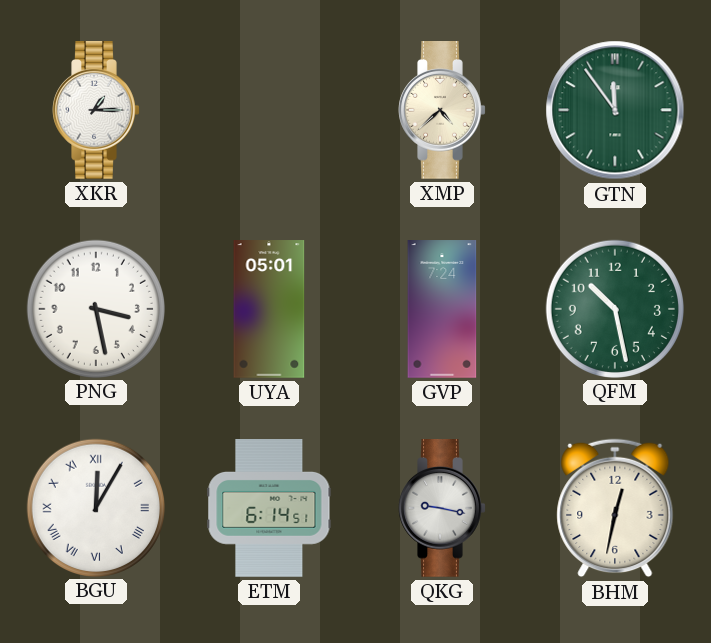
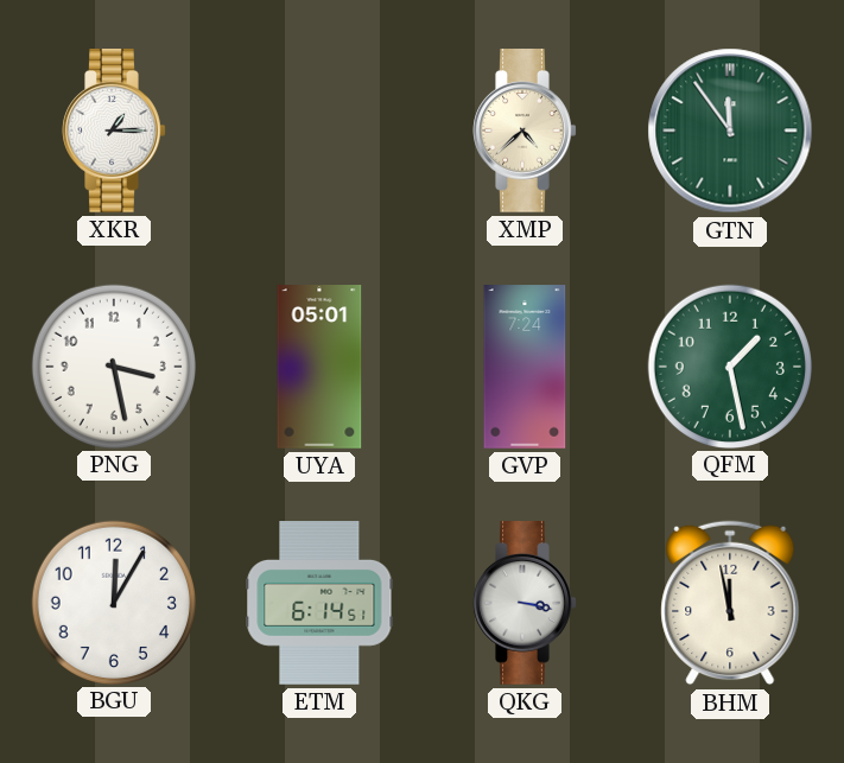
QFM: 10:28 -> 1:28 (729, 365)
BGU numerals: Roman -> Arabic (113, 602)
QKG: 9:17 -> 3:17 (525, 604)
BHM: 12:32 -> 11:58 (730, 603)
